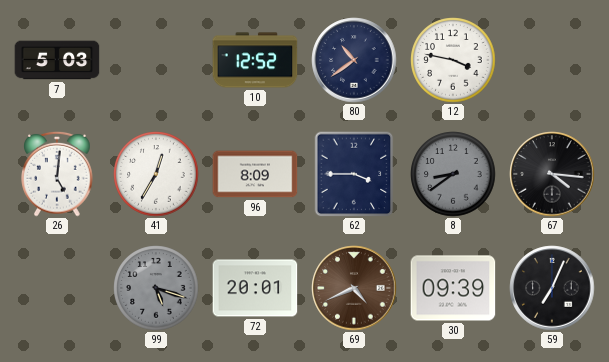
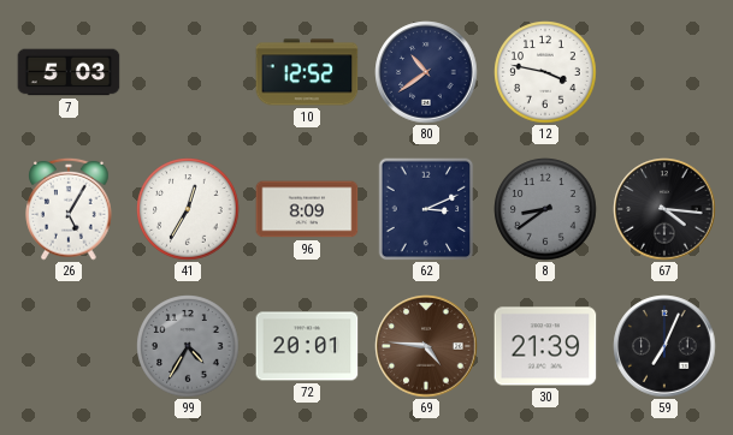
26: 5:01 -> 5:05 (69, 209)
62: 3:45 -> 3:11 (426, 209)
99: 5:18 -> 4:35 (188, 346)
69: 4:41 -> 4:46 (426, 346)
30: 09:39 -> 21:39 (545, 346)
